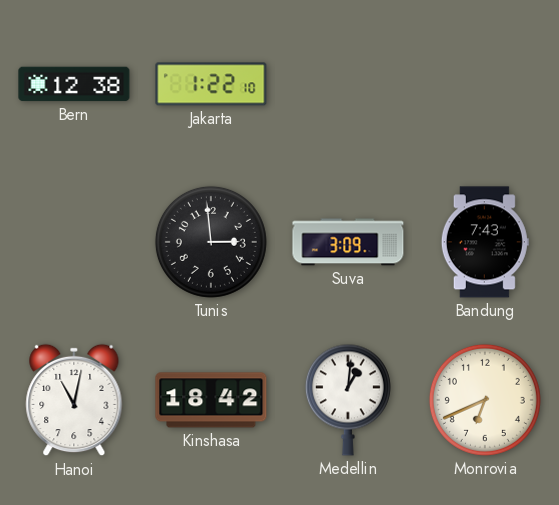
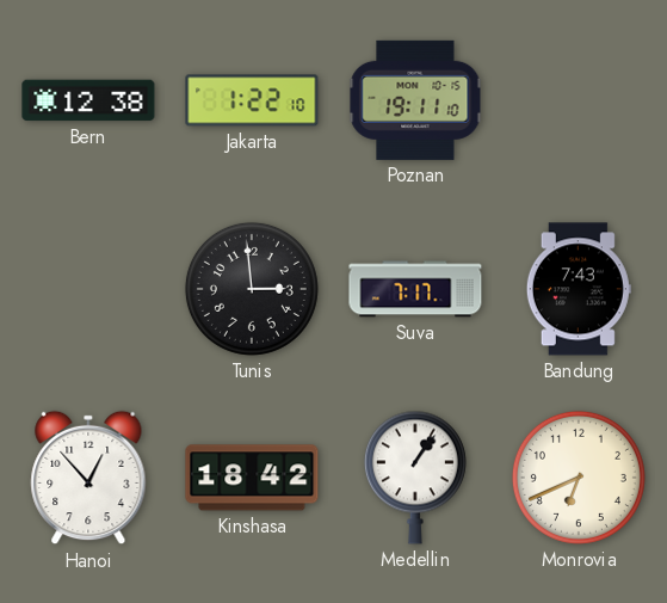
Poznan: none -> 19:11 (415, 100)
Suva: 3:09 -> 7:17 (415, 289)
Hanoi: 11:02 -> 12:53 (88, 478)
Medellin: 1:01 -> 1:06 (415, 478)
